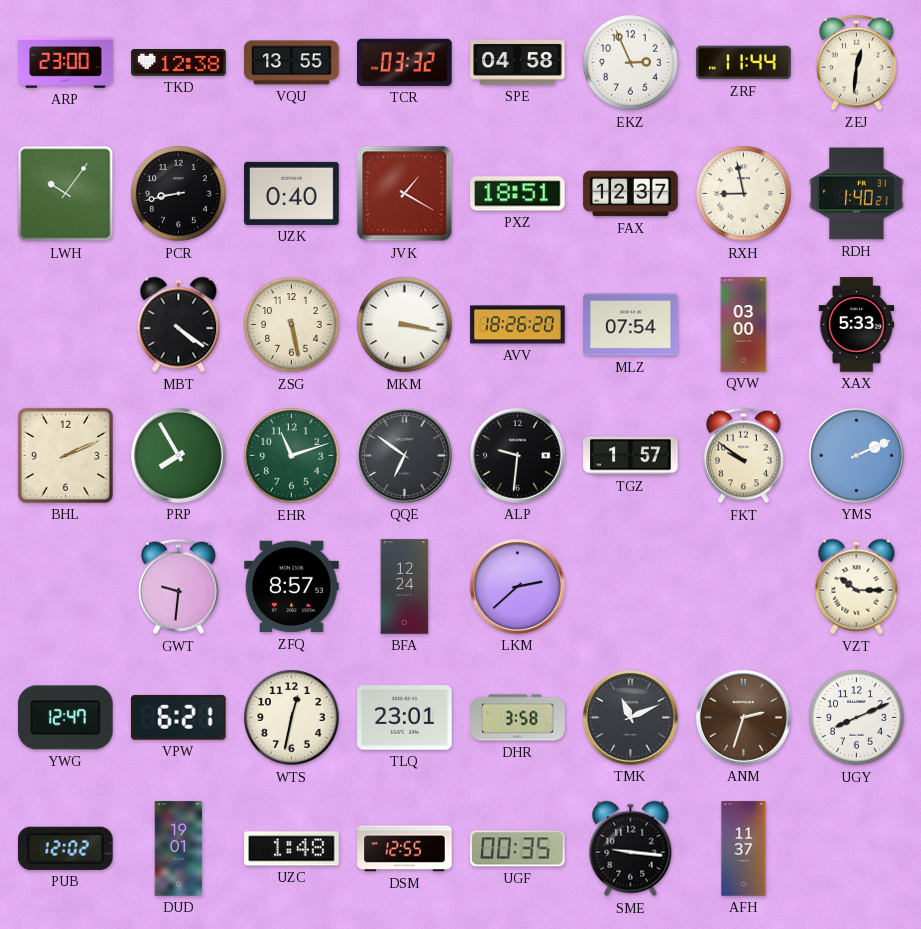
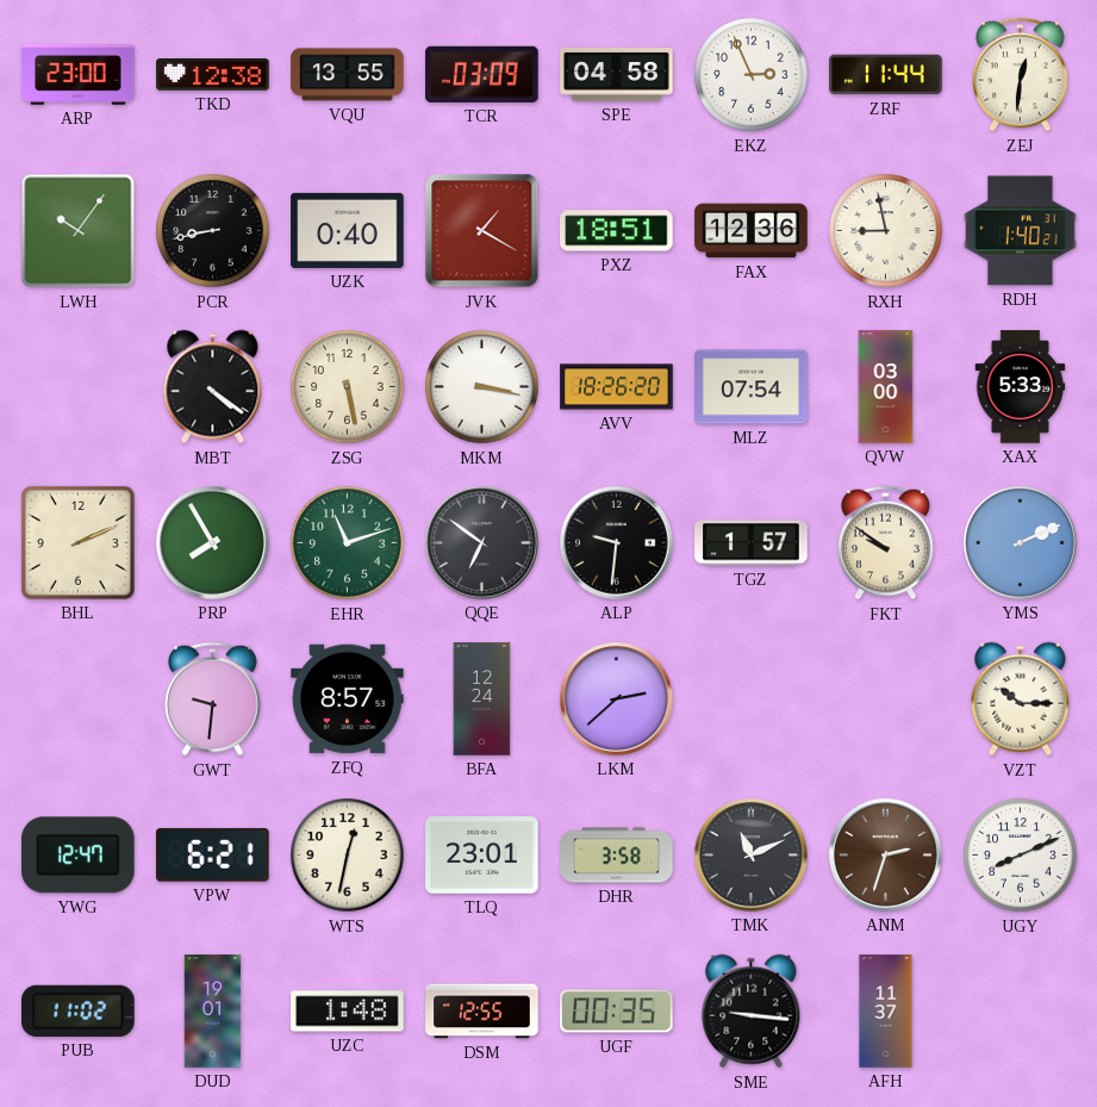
TCR: 03:32 -> 03:09 (482, 74)
FAX: 12:37 -> 12:36 (752, 231)
PUB: 12:02 -> 11:02 (79, 1010)
